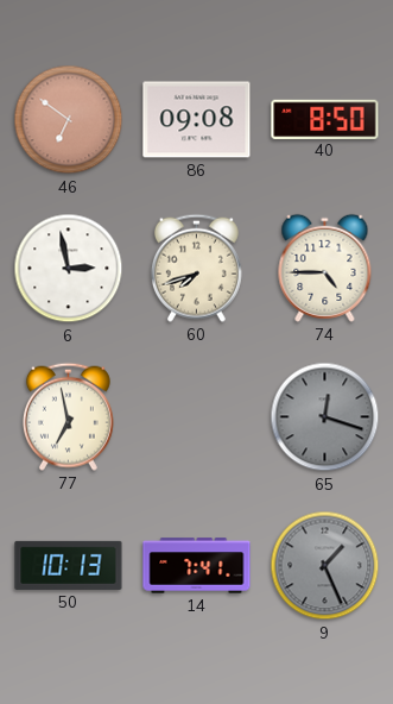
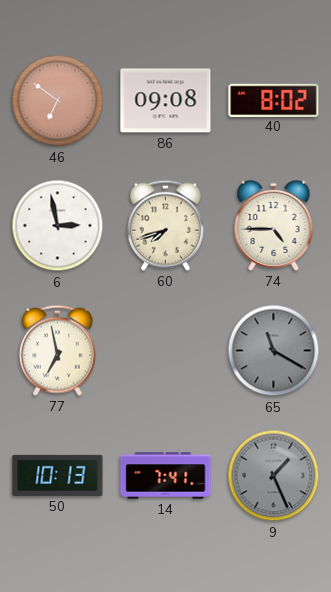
40: 8:50 -> 8:02 (274, 100)
65: 12:18 -> 11:20 (274, 351)
